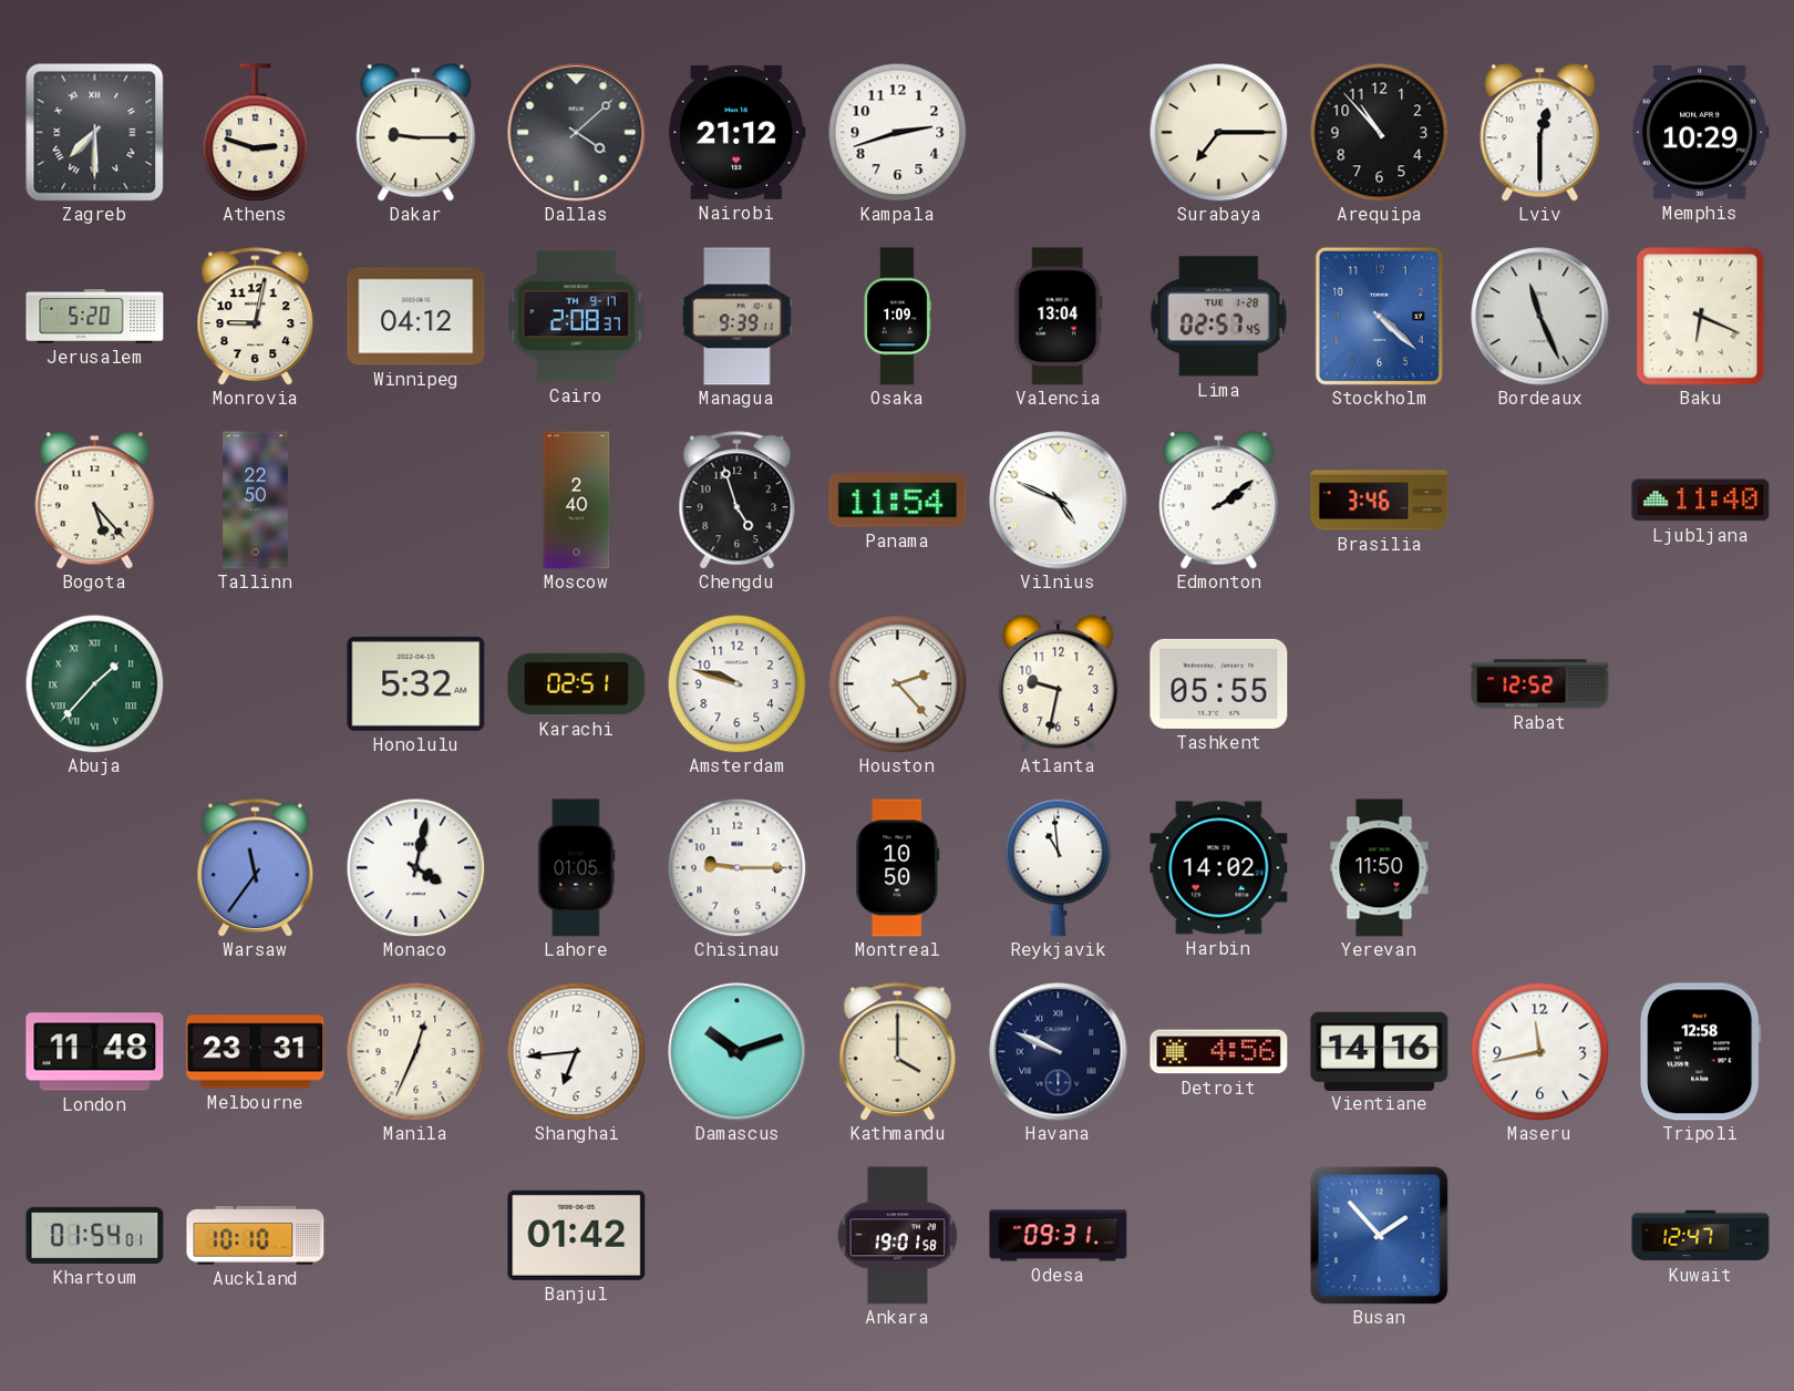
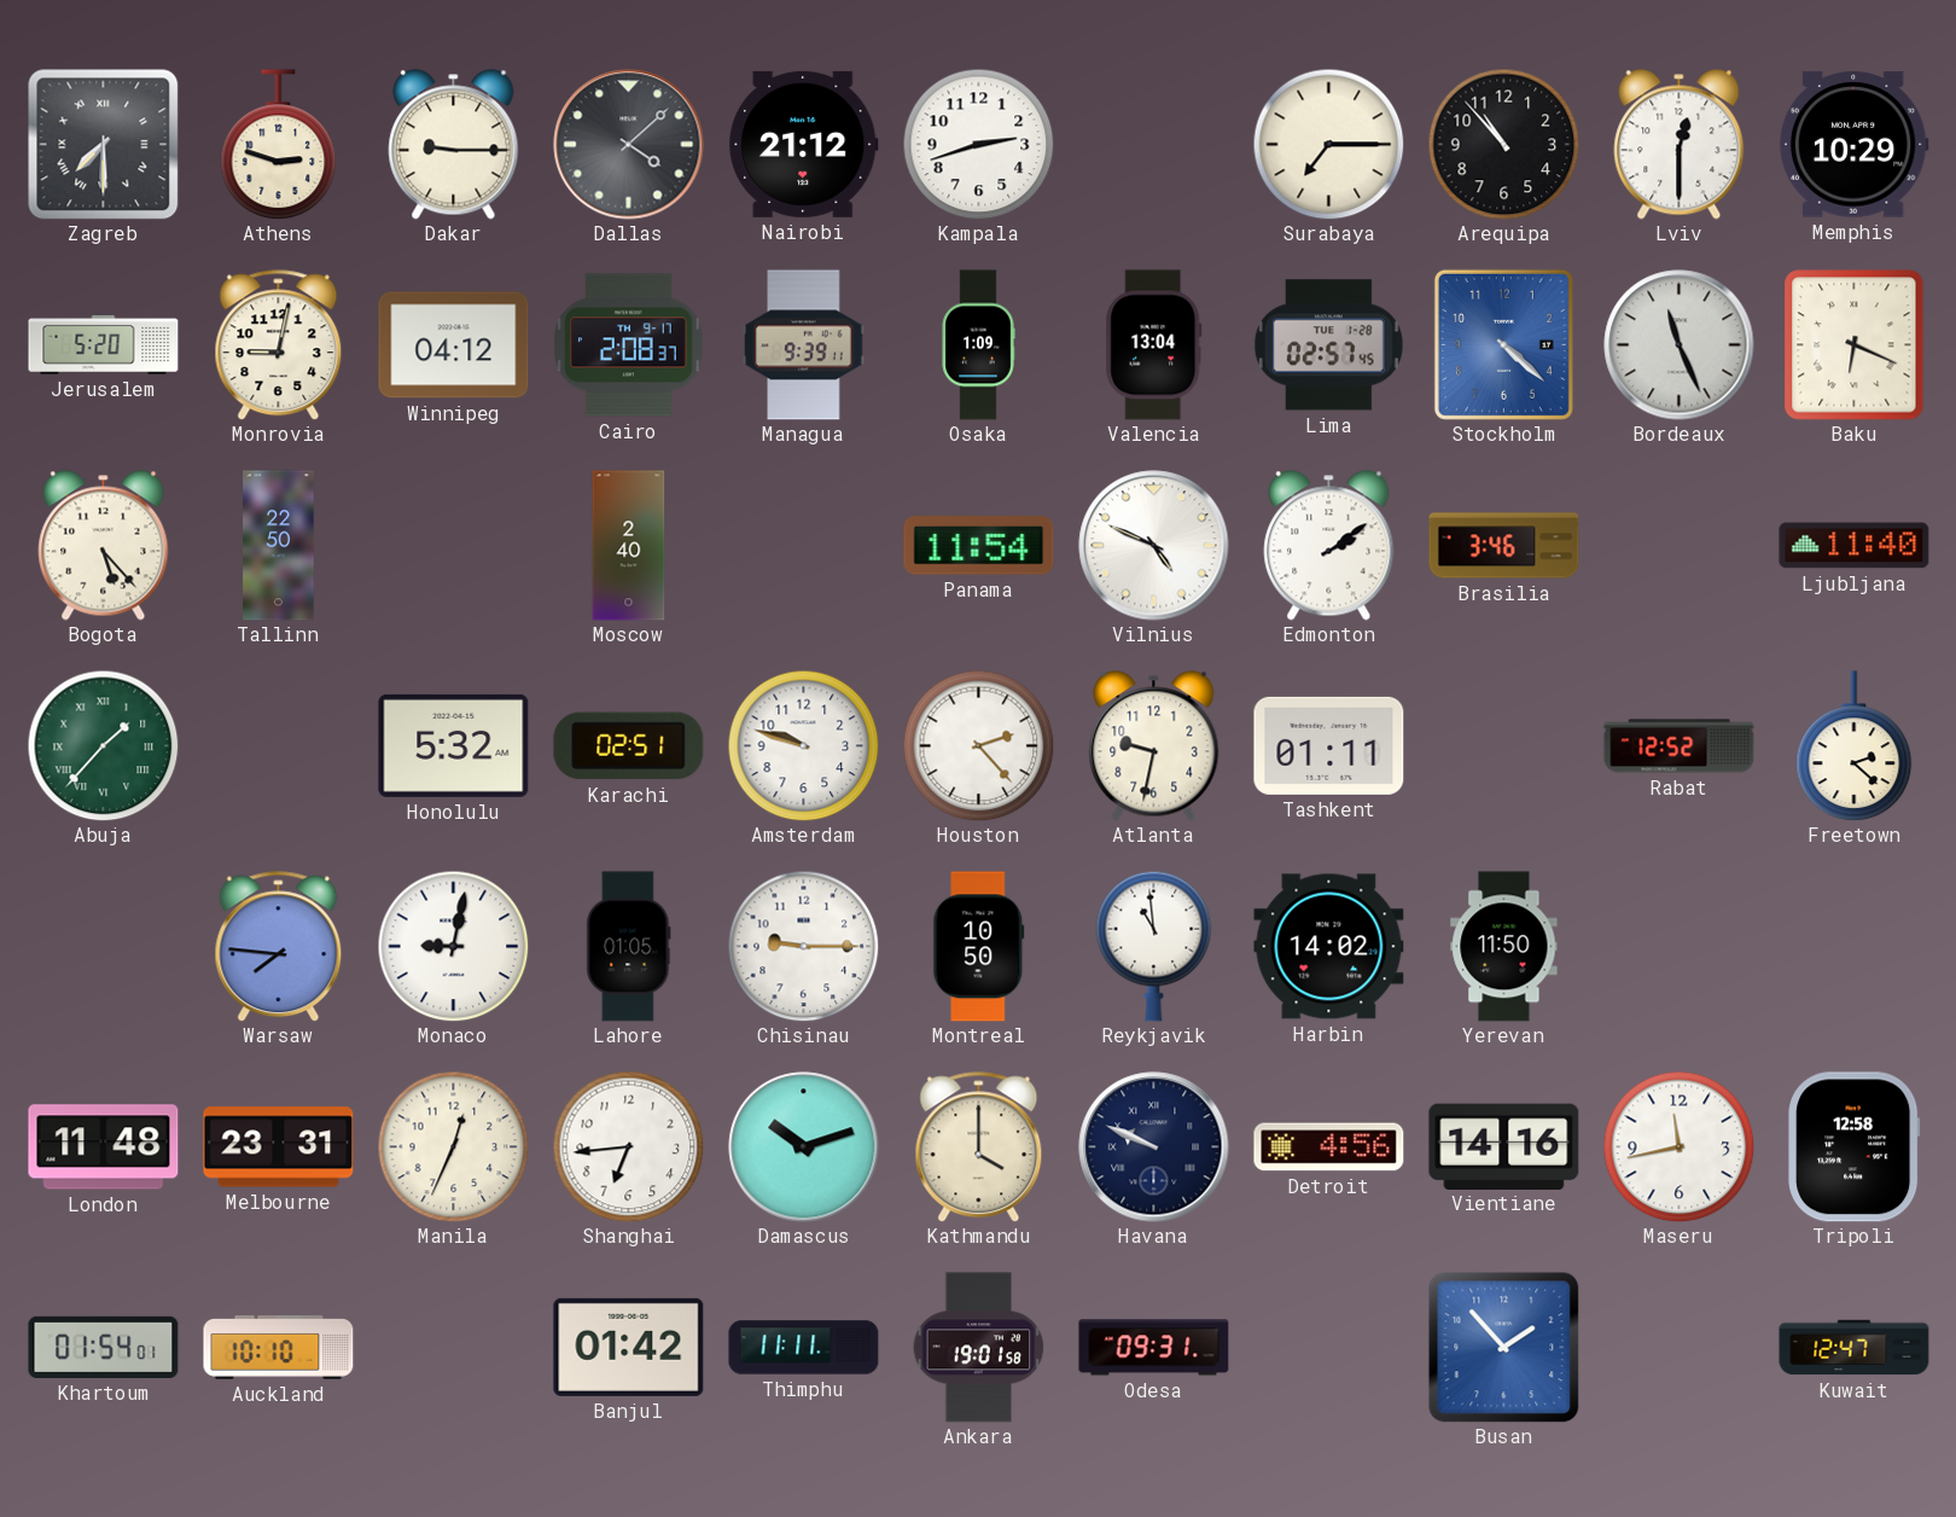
Chengdu: 4:57 -> none (738, 501)
Tashkent: 05:55 -> 01:11 (1329, 745)
Freetown: none -> 2:22 (1855, 746)
Warsaw: 11:36 -> 7:46 (279, 947)
Monaco: 4:02 -> 9:02 (453, 946)
Thimphu: none -> 11:11 (804, 1348)
